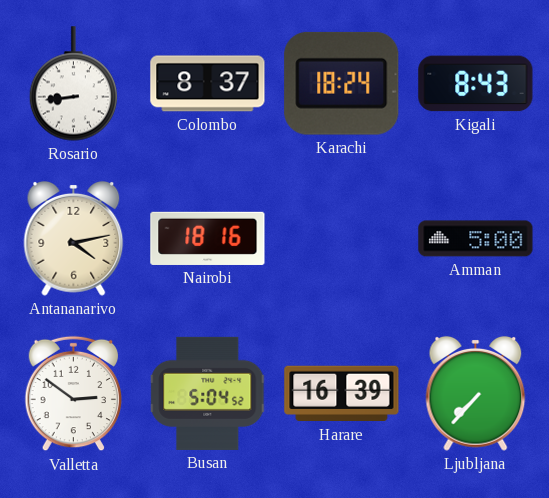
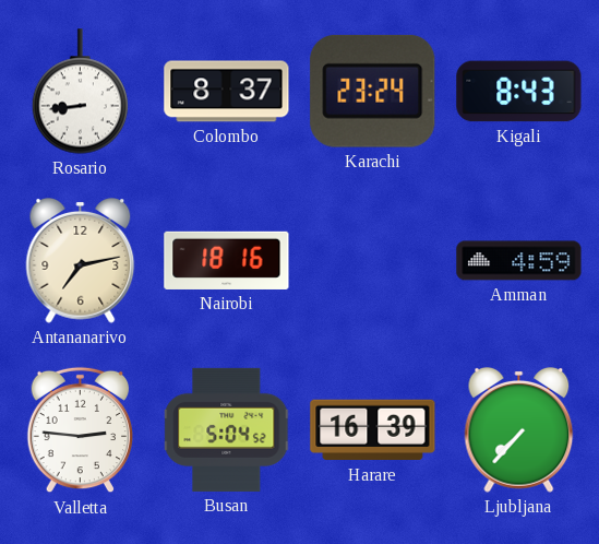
Karachi: 18:24 -> 23:24 (373, 91)
Antananarivo: 4:13 -> 7:13 (81, 260)
Amman: 5:00 -> 4:59 (519, 261)
Valletta: 2:51 -> 2:46 (81, 430)
